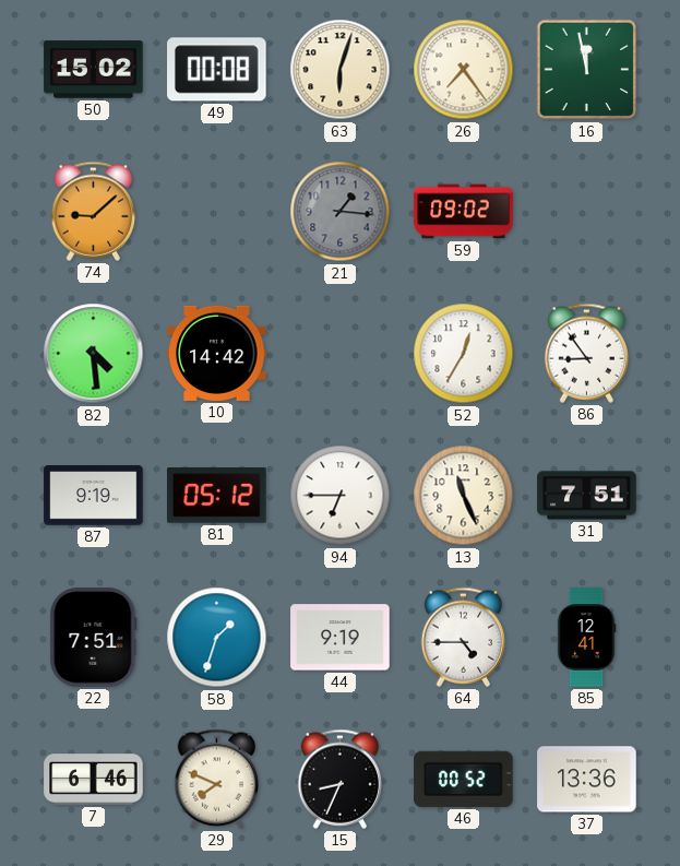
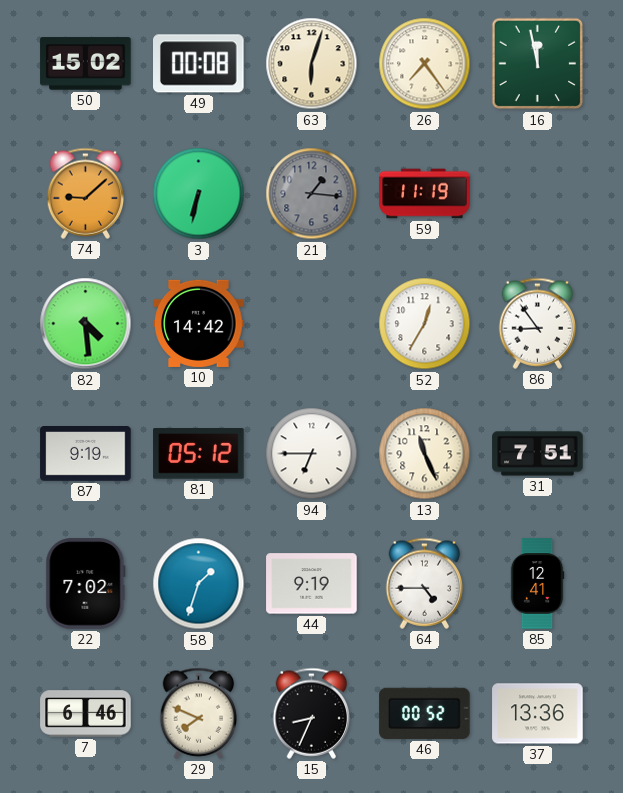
3: none -> 6:32 (199, 194)
59: 09:02 -> 11:19 (425, 194)
22: 7:51 -> 7:02 (86, 584)
